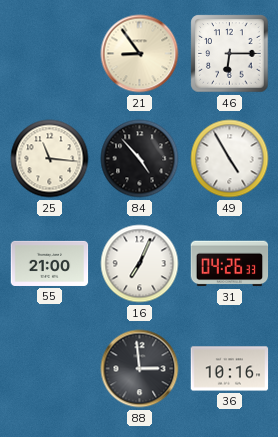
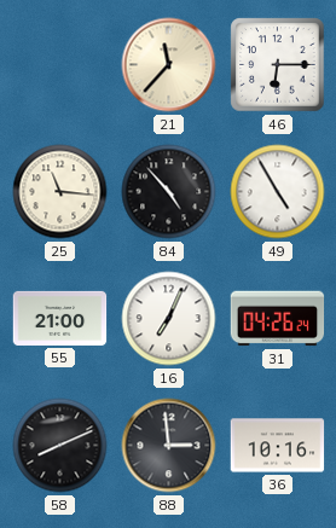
21: 8:54 -> 11:37 (169, 65)
31: 04:26:33 -> 04:26:24 (278, 319)
58: none -> 8:11 (60, 446)
